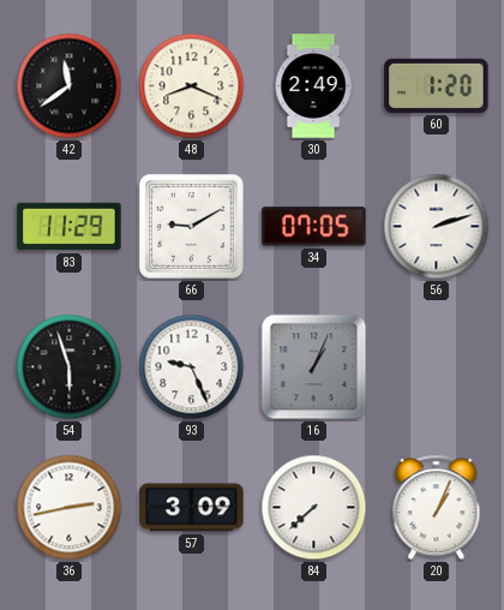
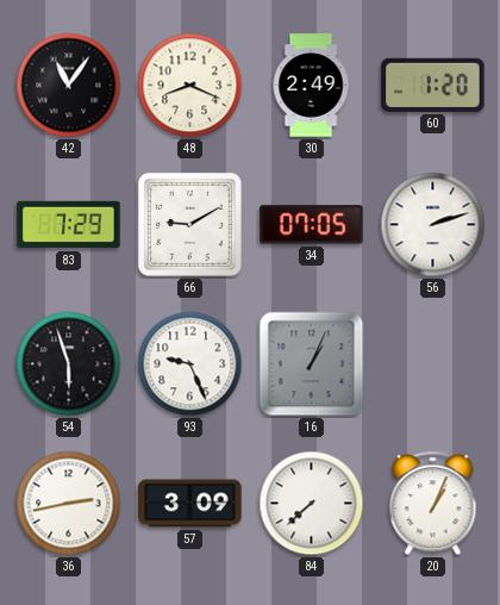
42: 11:39 -> 11:06 (69, 86)
83: 11:29 -> 7:29 (69, 225)
